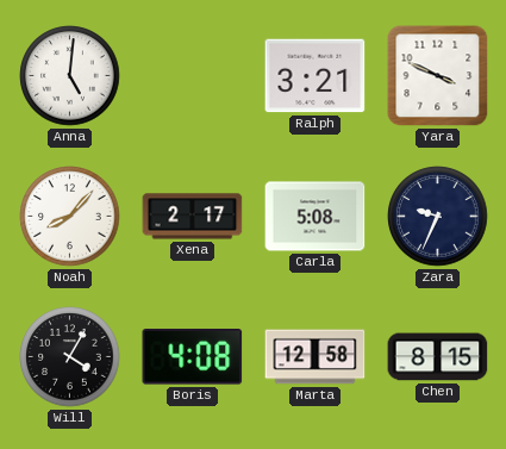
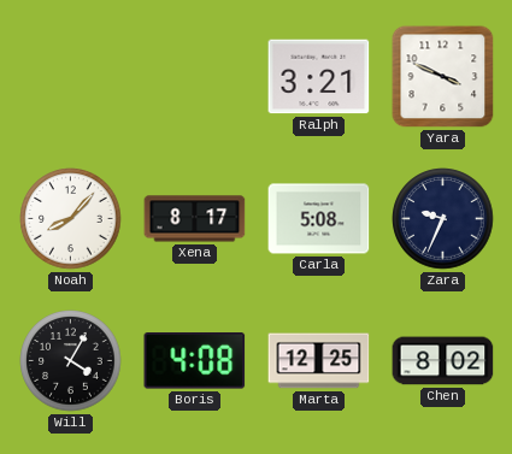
Anna: 5:01 -> none (70, 76)
Xena: 2:17 -> 8:17 (195, 219)
Marta: 12:58 -> 12:25 (319, 361)
Chen: 8:15 -> 8:02 (443, 361)
